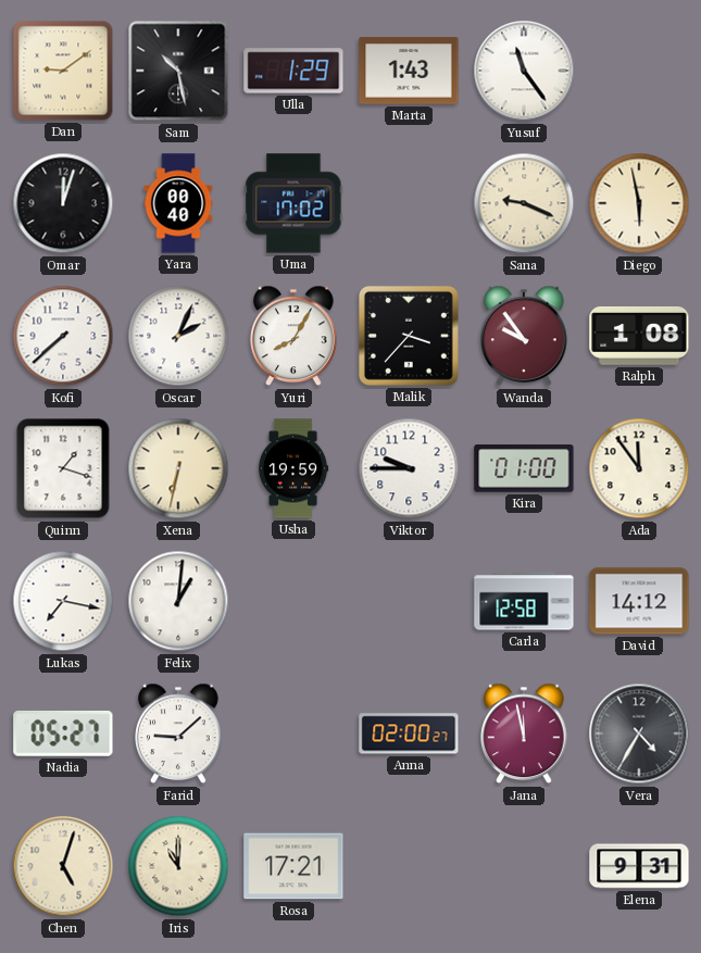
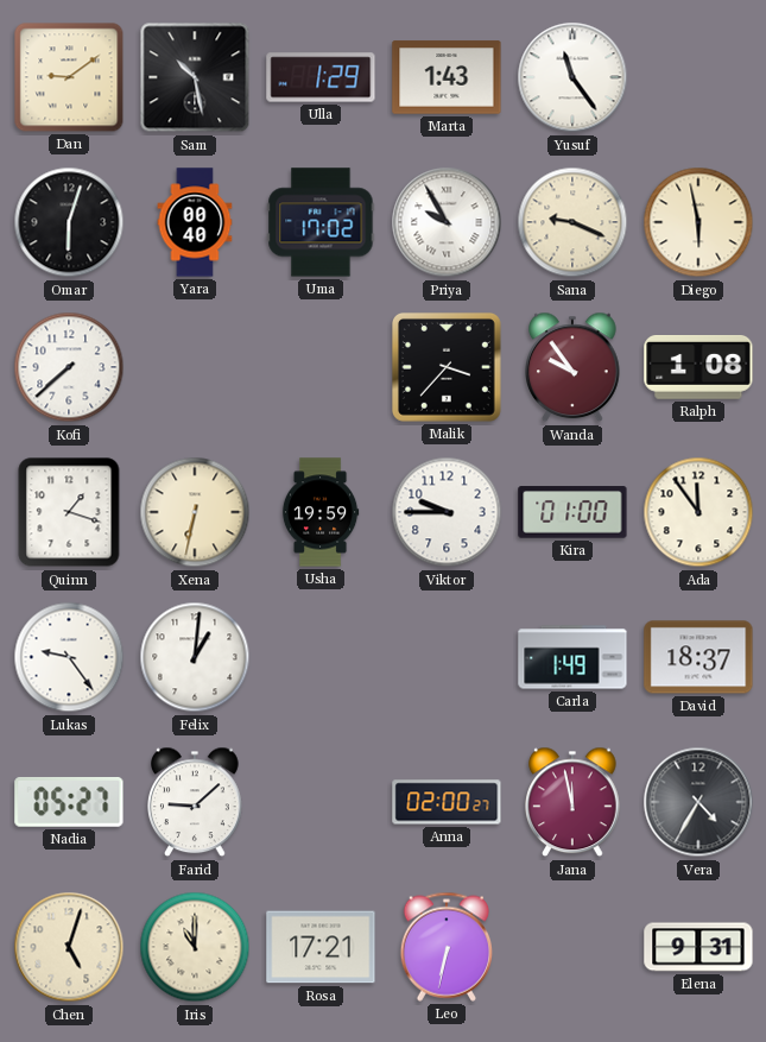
Omar: 12:03 -> 6:03 (69, 222)
Priya: none -> 9:55 (447, 222)
Oscar: 2:04 -> none (178, 336)
Yuri: 8:05 -> none (293, 336)
Lukas: 7:17 -> 9:24 (69, 657)
Carla: 12:58 -> 1:49 (572, 657)
David: 14:12 -> 18:37 (698, 657)
Leo: none -> 6:32 (445, 947)
